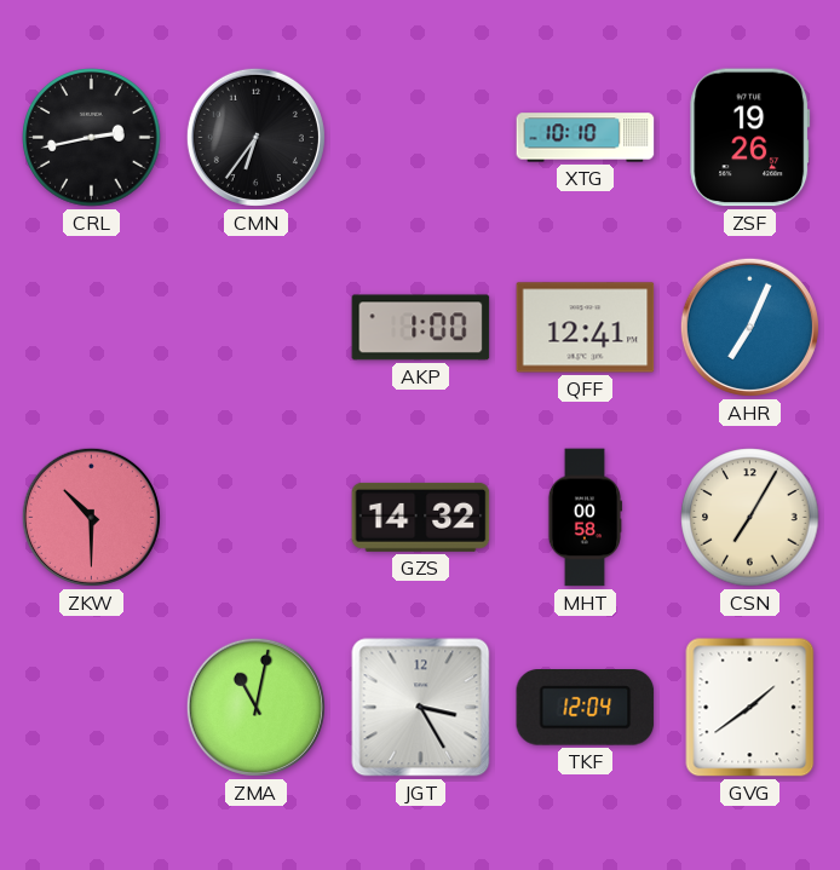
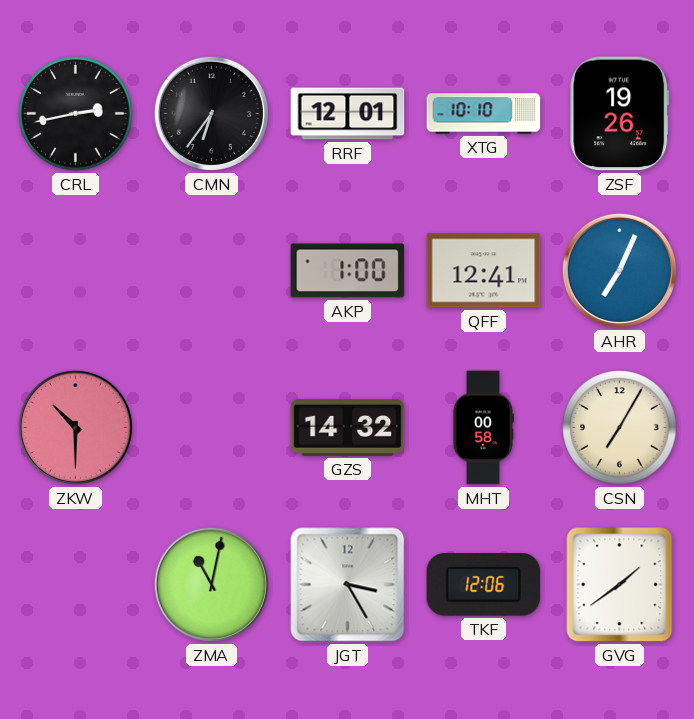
RRF: none -> 12:01 (348, 114)
TKF: 12:04 -> 12:06 (484, 585)
